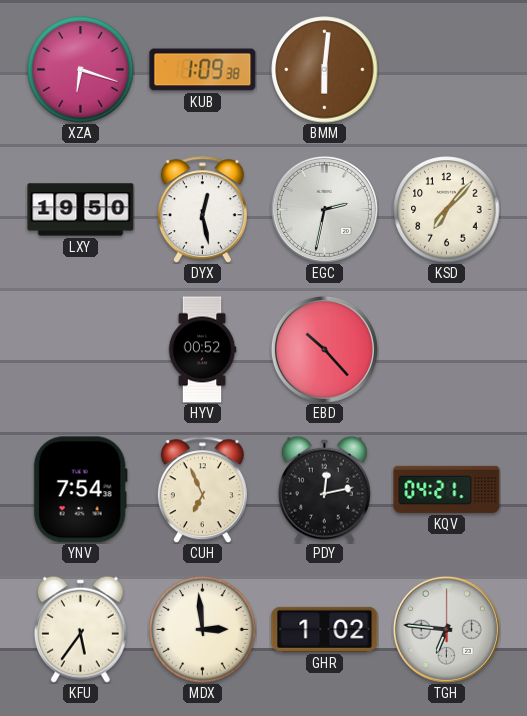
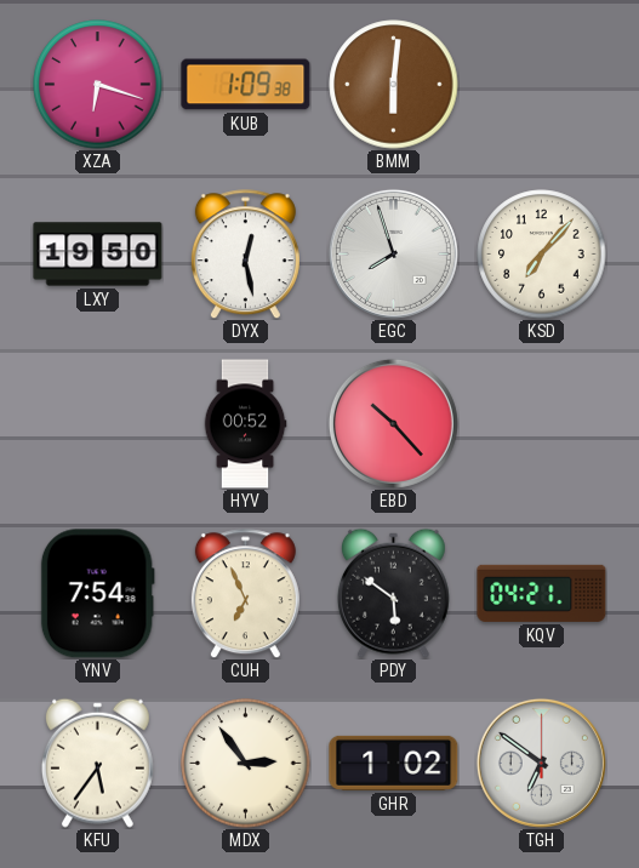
EGC: 2:32 -> 7:57 (393, 253)
PDY: 12:13 -> 5:51 (393, 593)
MDX: 2:59 -> 2:54 (246, 764)
TGH: 6:46 -> 6:51 (541, 763)
